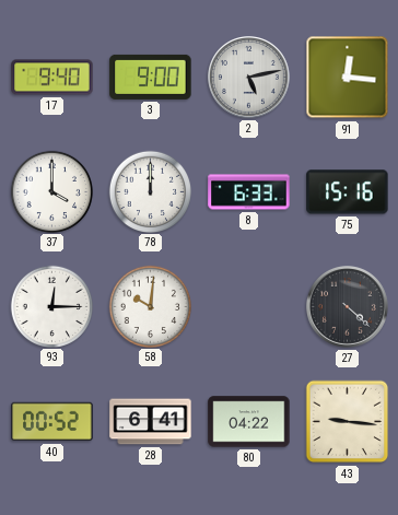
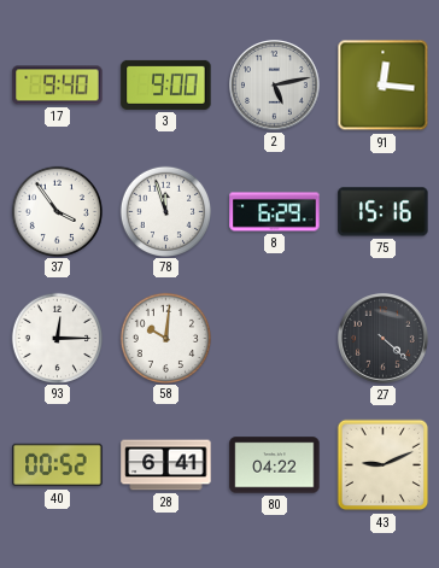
37: 4:00 -> 3:54 (57, 211)
78: 12:00 -> 11:57 (165, 211)
8: 6:33 -> 6:29 (275, 212)
43: 9:16 -> 9:11 (384, 465)
